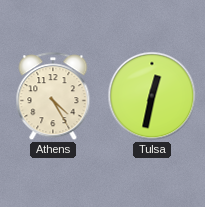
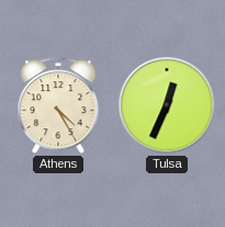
Tulsa: 12:32 -> 12:34 (167, 105)
